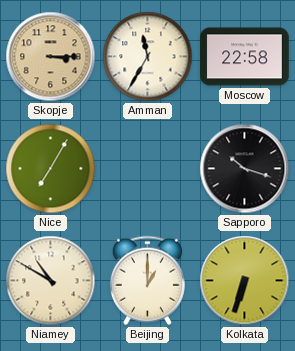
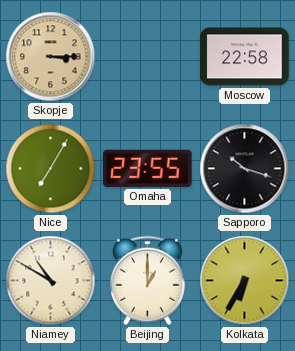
Amman: 11:35 -> none (148, 57)
Omaha: none -> 23:55 (148, 168)
Kolkata: 6:33 -> 6:35 (245, 281)
